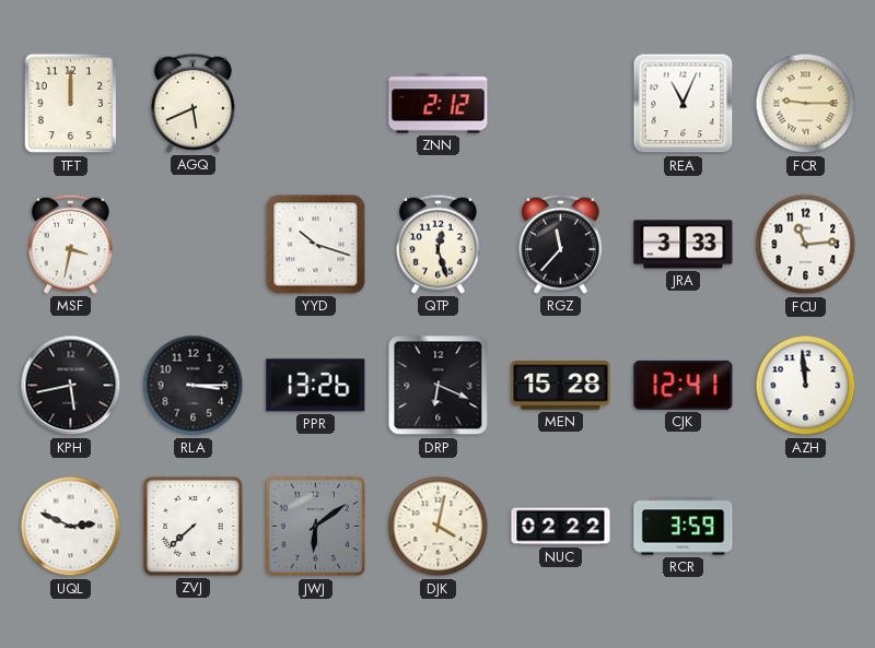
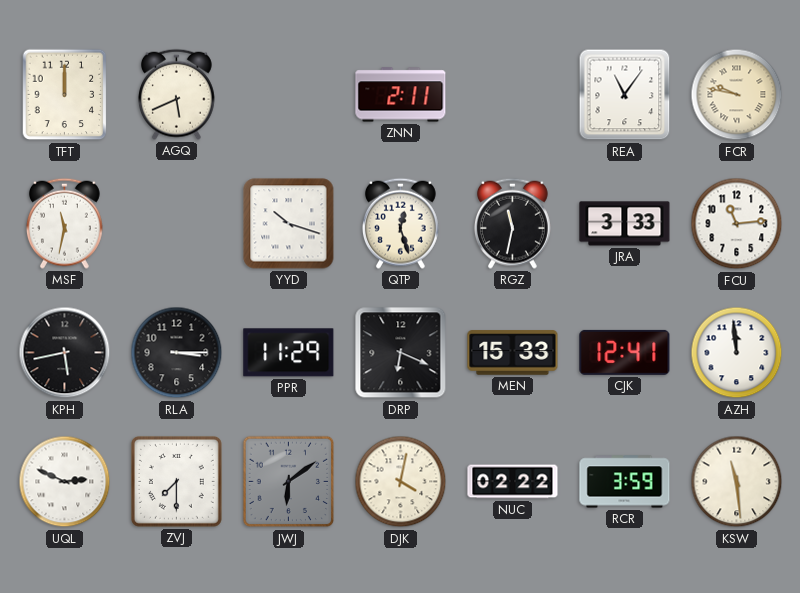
ZNN: 2:12 -> 2:11 (401, 95)
REA: 11:04 -> 11:06 (625, 95)
FCR: 9:15 -> 9:47 (737, 95)
MSF: 3:32 -> 11:32 (64, 223)
RGZ: 11:37 -> 11:32 (512, 223)
PPR: 13:26 -> 11:29 (289, 353)
MEN: 15:28 -> 15:33 (513, 353)
ZVJ: 7:38 -> 7:30 (176, 481)
KSW: none -> 11:29 (737, 482)
